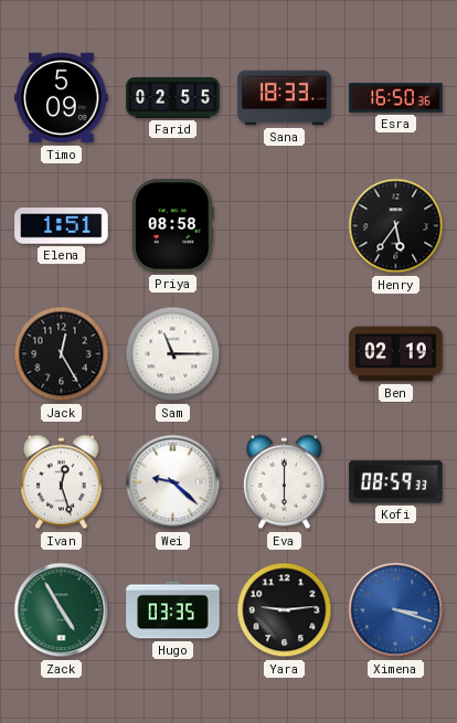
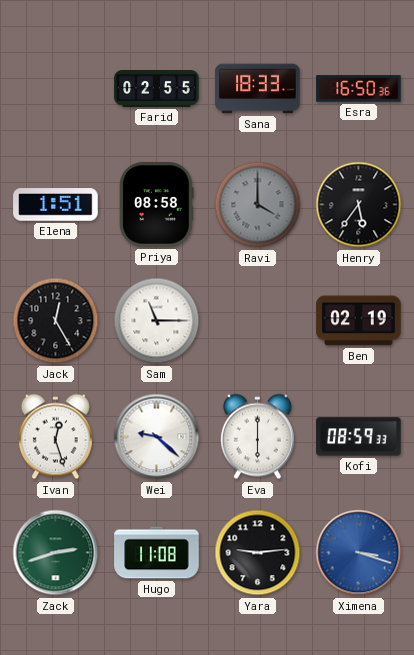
Timo: 5:09 -> none (62, 98)
Ravi: none -> 4:00 (258, 205)
Zack: 4:55 -> 2:42 (56, 553)
Hugo: 03:35 -> 11:08 (157, 553)
